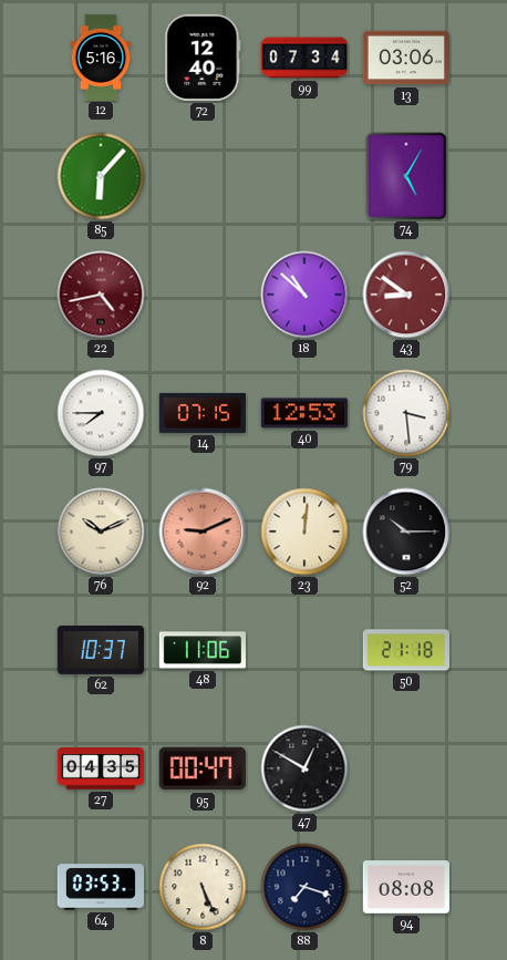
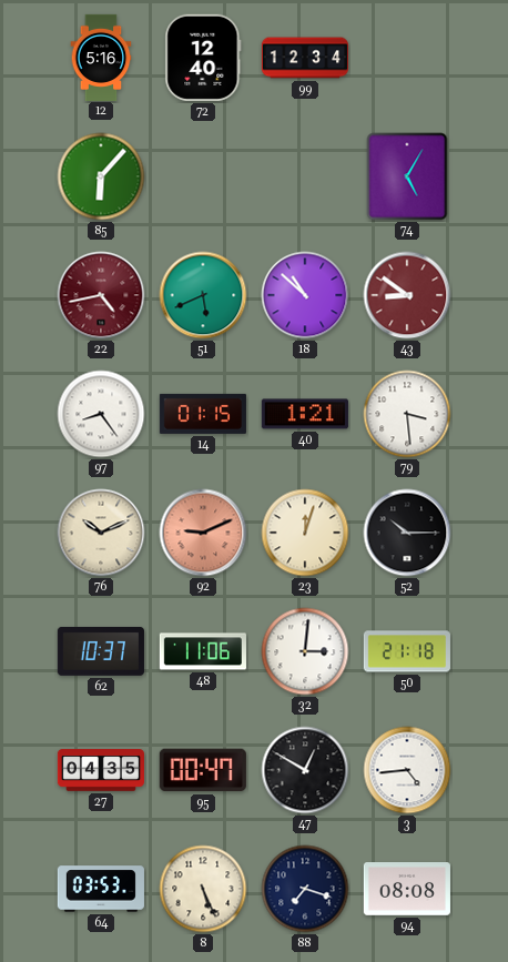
99: 07:34 -> 12:34 (304, 58)
13: 03:06 -> none (406, 58)
51: none -> 5:41 (203, 295)
97: 7:45 -> 8:24 (101, 414)
14: 07:15 -> 01:15 (203, 414)
40: 12:53 -> 1:21 (305, 414)
23: 12:01 -> 12:03 (305, 533)
32: none -> 3:01 (305, 651)
3: none -> 4:44 (407, 770)
